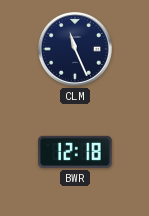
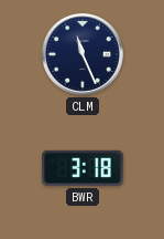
BWR: 12:18 -> 3:18 (83, 168)
